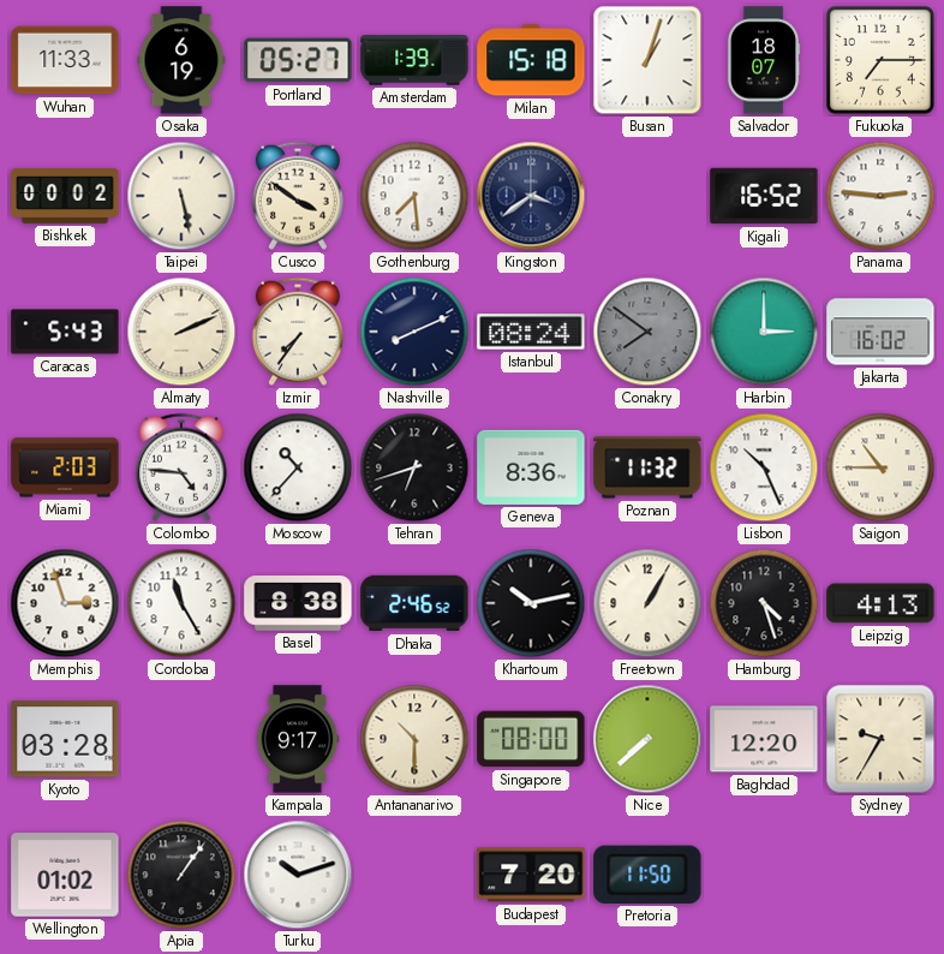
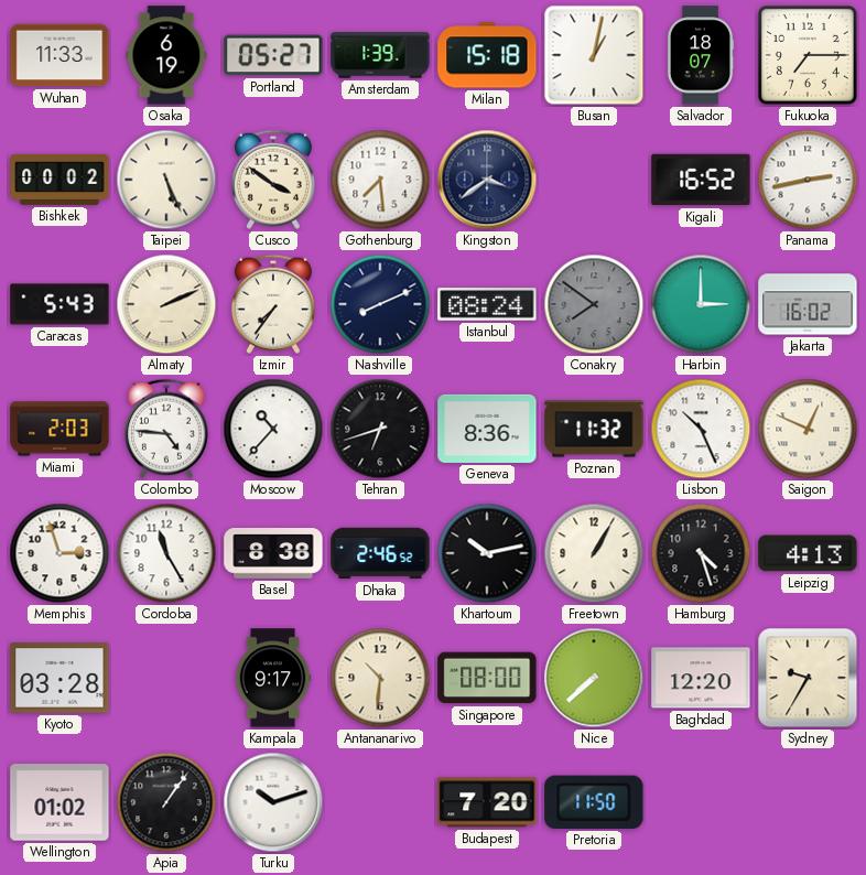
Busan: 1:03 -> 1:02 (594, 55)
Taipei: 5:28 -> 5:26 (166, 180)
Panama: 2:46 -> 2:43 (808, 180)
Saigon: 10:45 -> 12:49 (808, 429)
Antananarivo: 10:30 -> 10:31 (380, 678)
